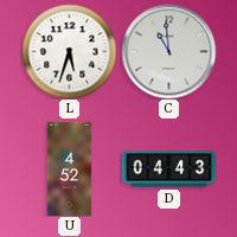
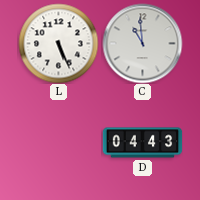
L: 5:33 -> 5:26 (58, 43)
U: 4:52 -> none (70, 168)
